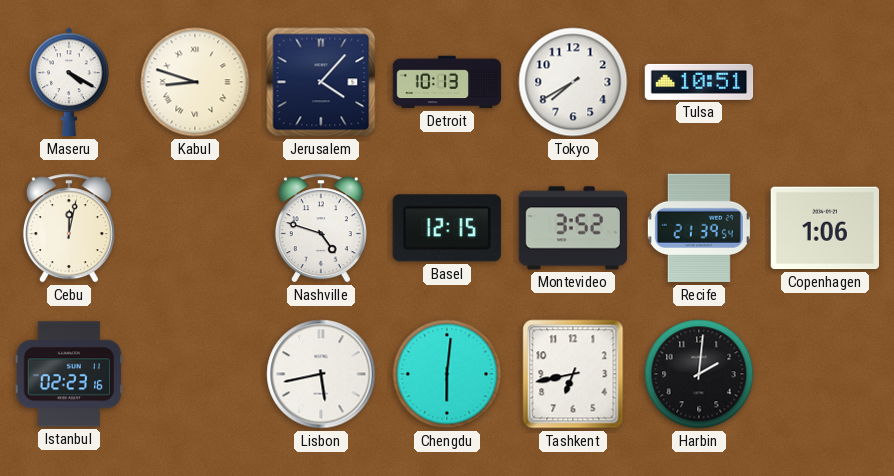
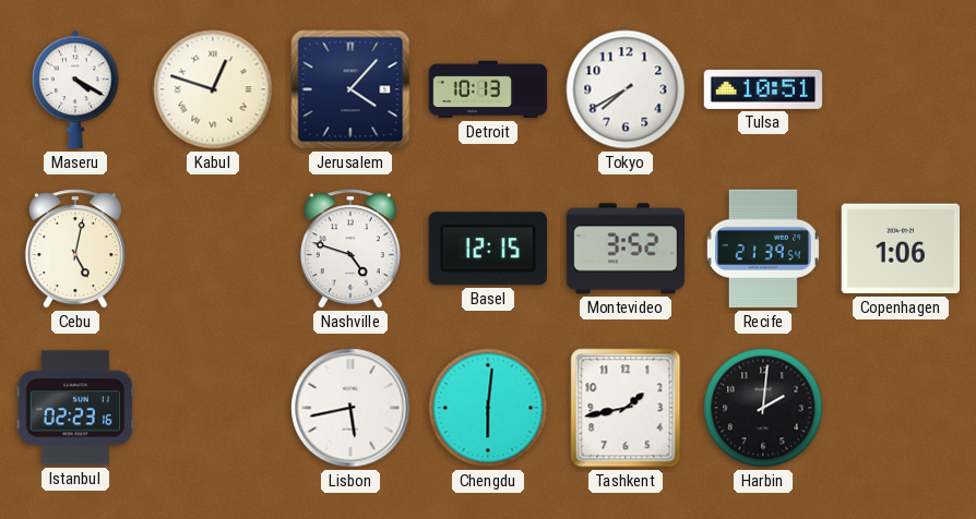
Kabul: 8:48 -> 12:48 (213, 89)
Cebu: 12:02 -> 5:02 (75, 249)
Tashkent: 6:43 -> 1:43 (626, 408)
